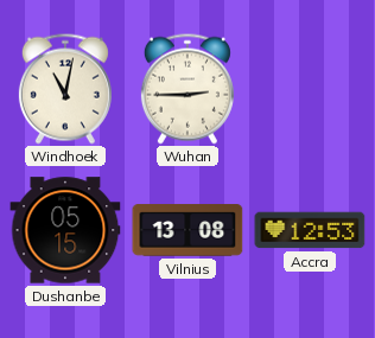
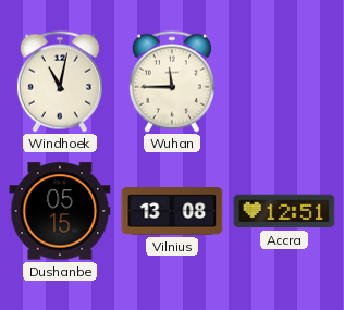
Wuhan: 2:45 -> 11:45 (172, 82)
Accra: 12:53 -> 12:51 (284, 211)
